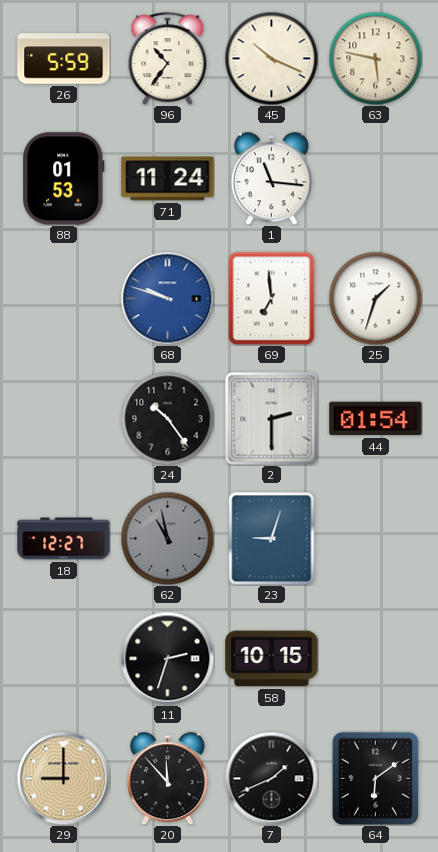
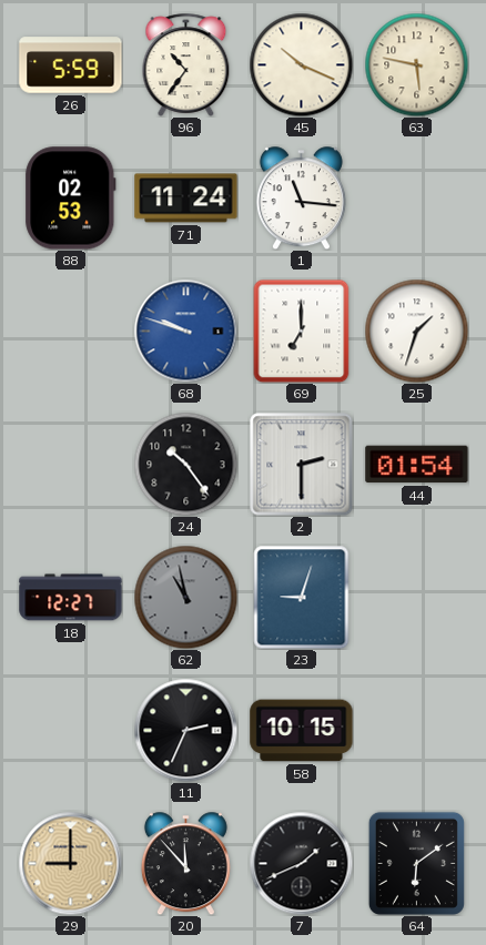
88: 01:53 -> 02:53 (71, 199)
69: 6:59 -> 7:00 (302, 331)
11: 2:33 -> 2:34 (185, 730)
